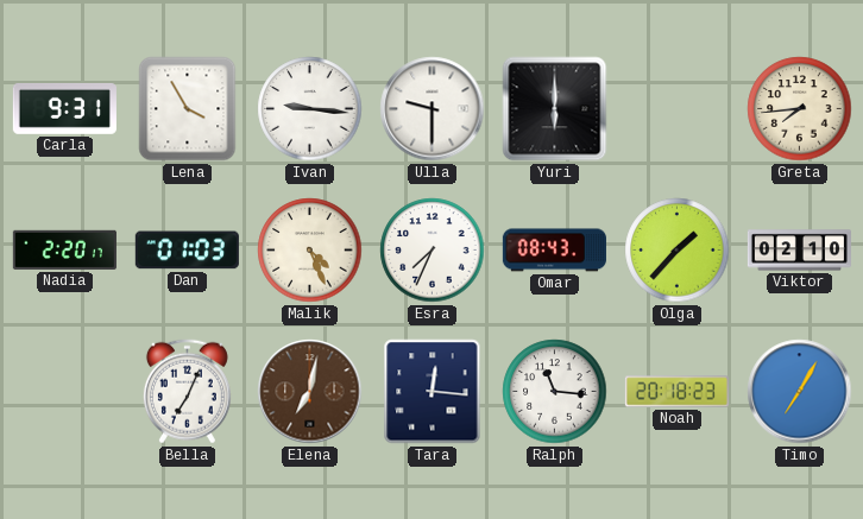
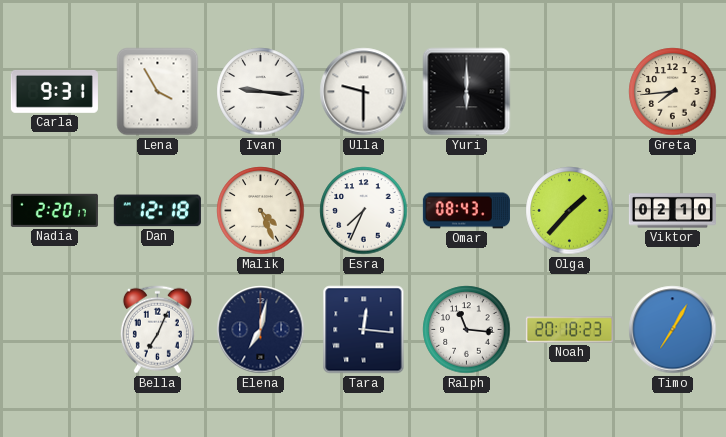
Dan: 01:03 -> 12:18 (157, 211)
Elena dial: brown -> navy (261, 330)
